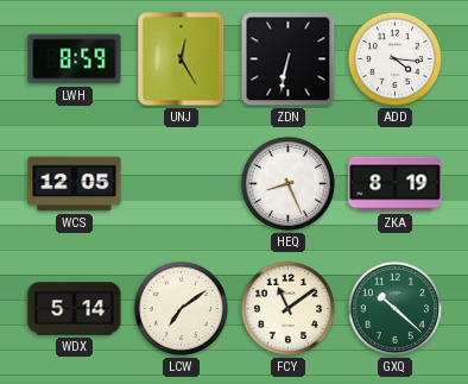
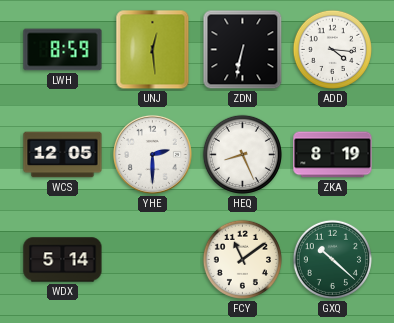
UNJ: 12:25 -> 12:29 (153, 50)
YHE: none -> 2:30 (152, 154)
LCW: 7:09 -> none (181, 308)
